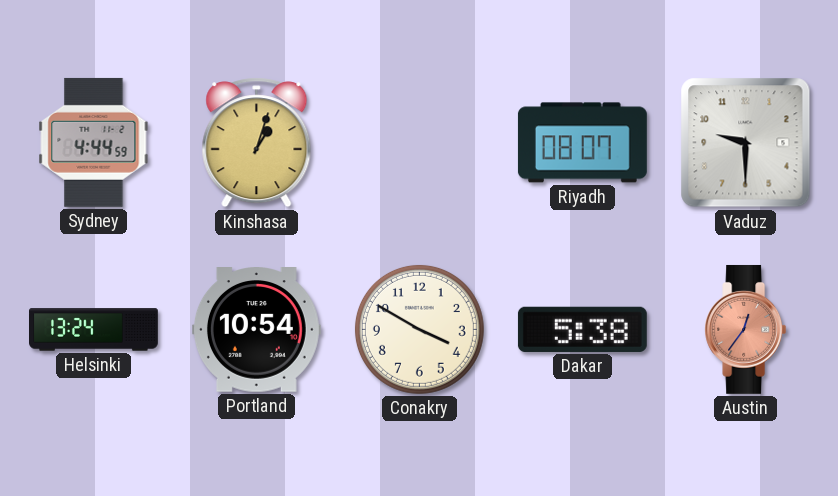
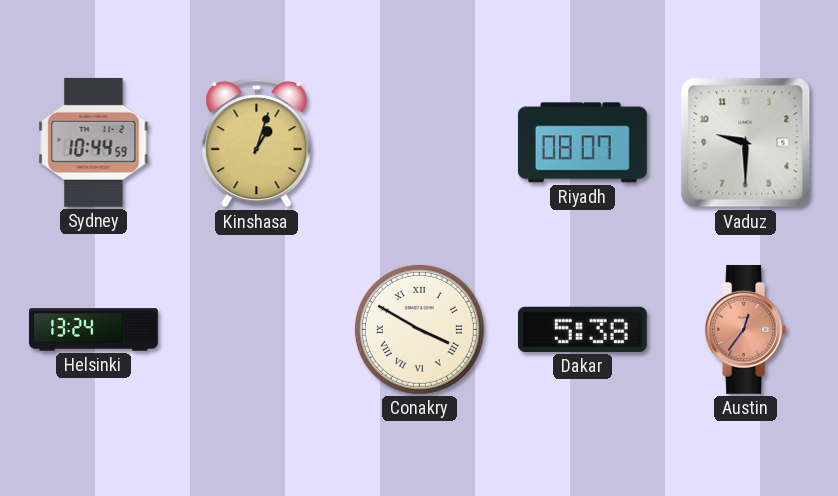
Sydney: 4:44 -> 10:44 (94, 142)
Portland: 10:54 -> none (256, 330)
Conakry numerals: Arabic -> Roman (419, 329)
